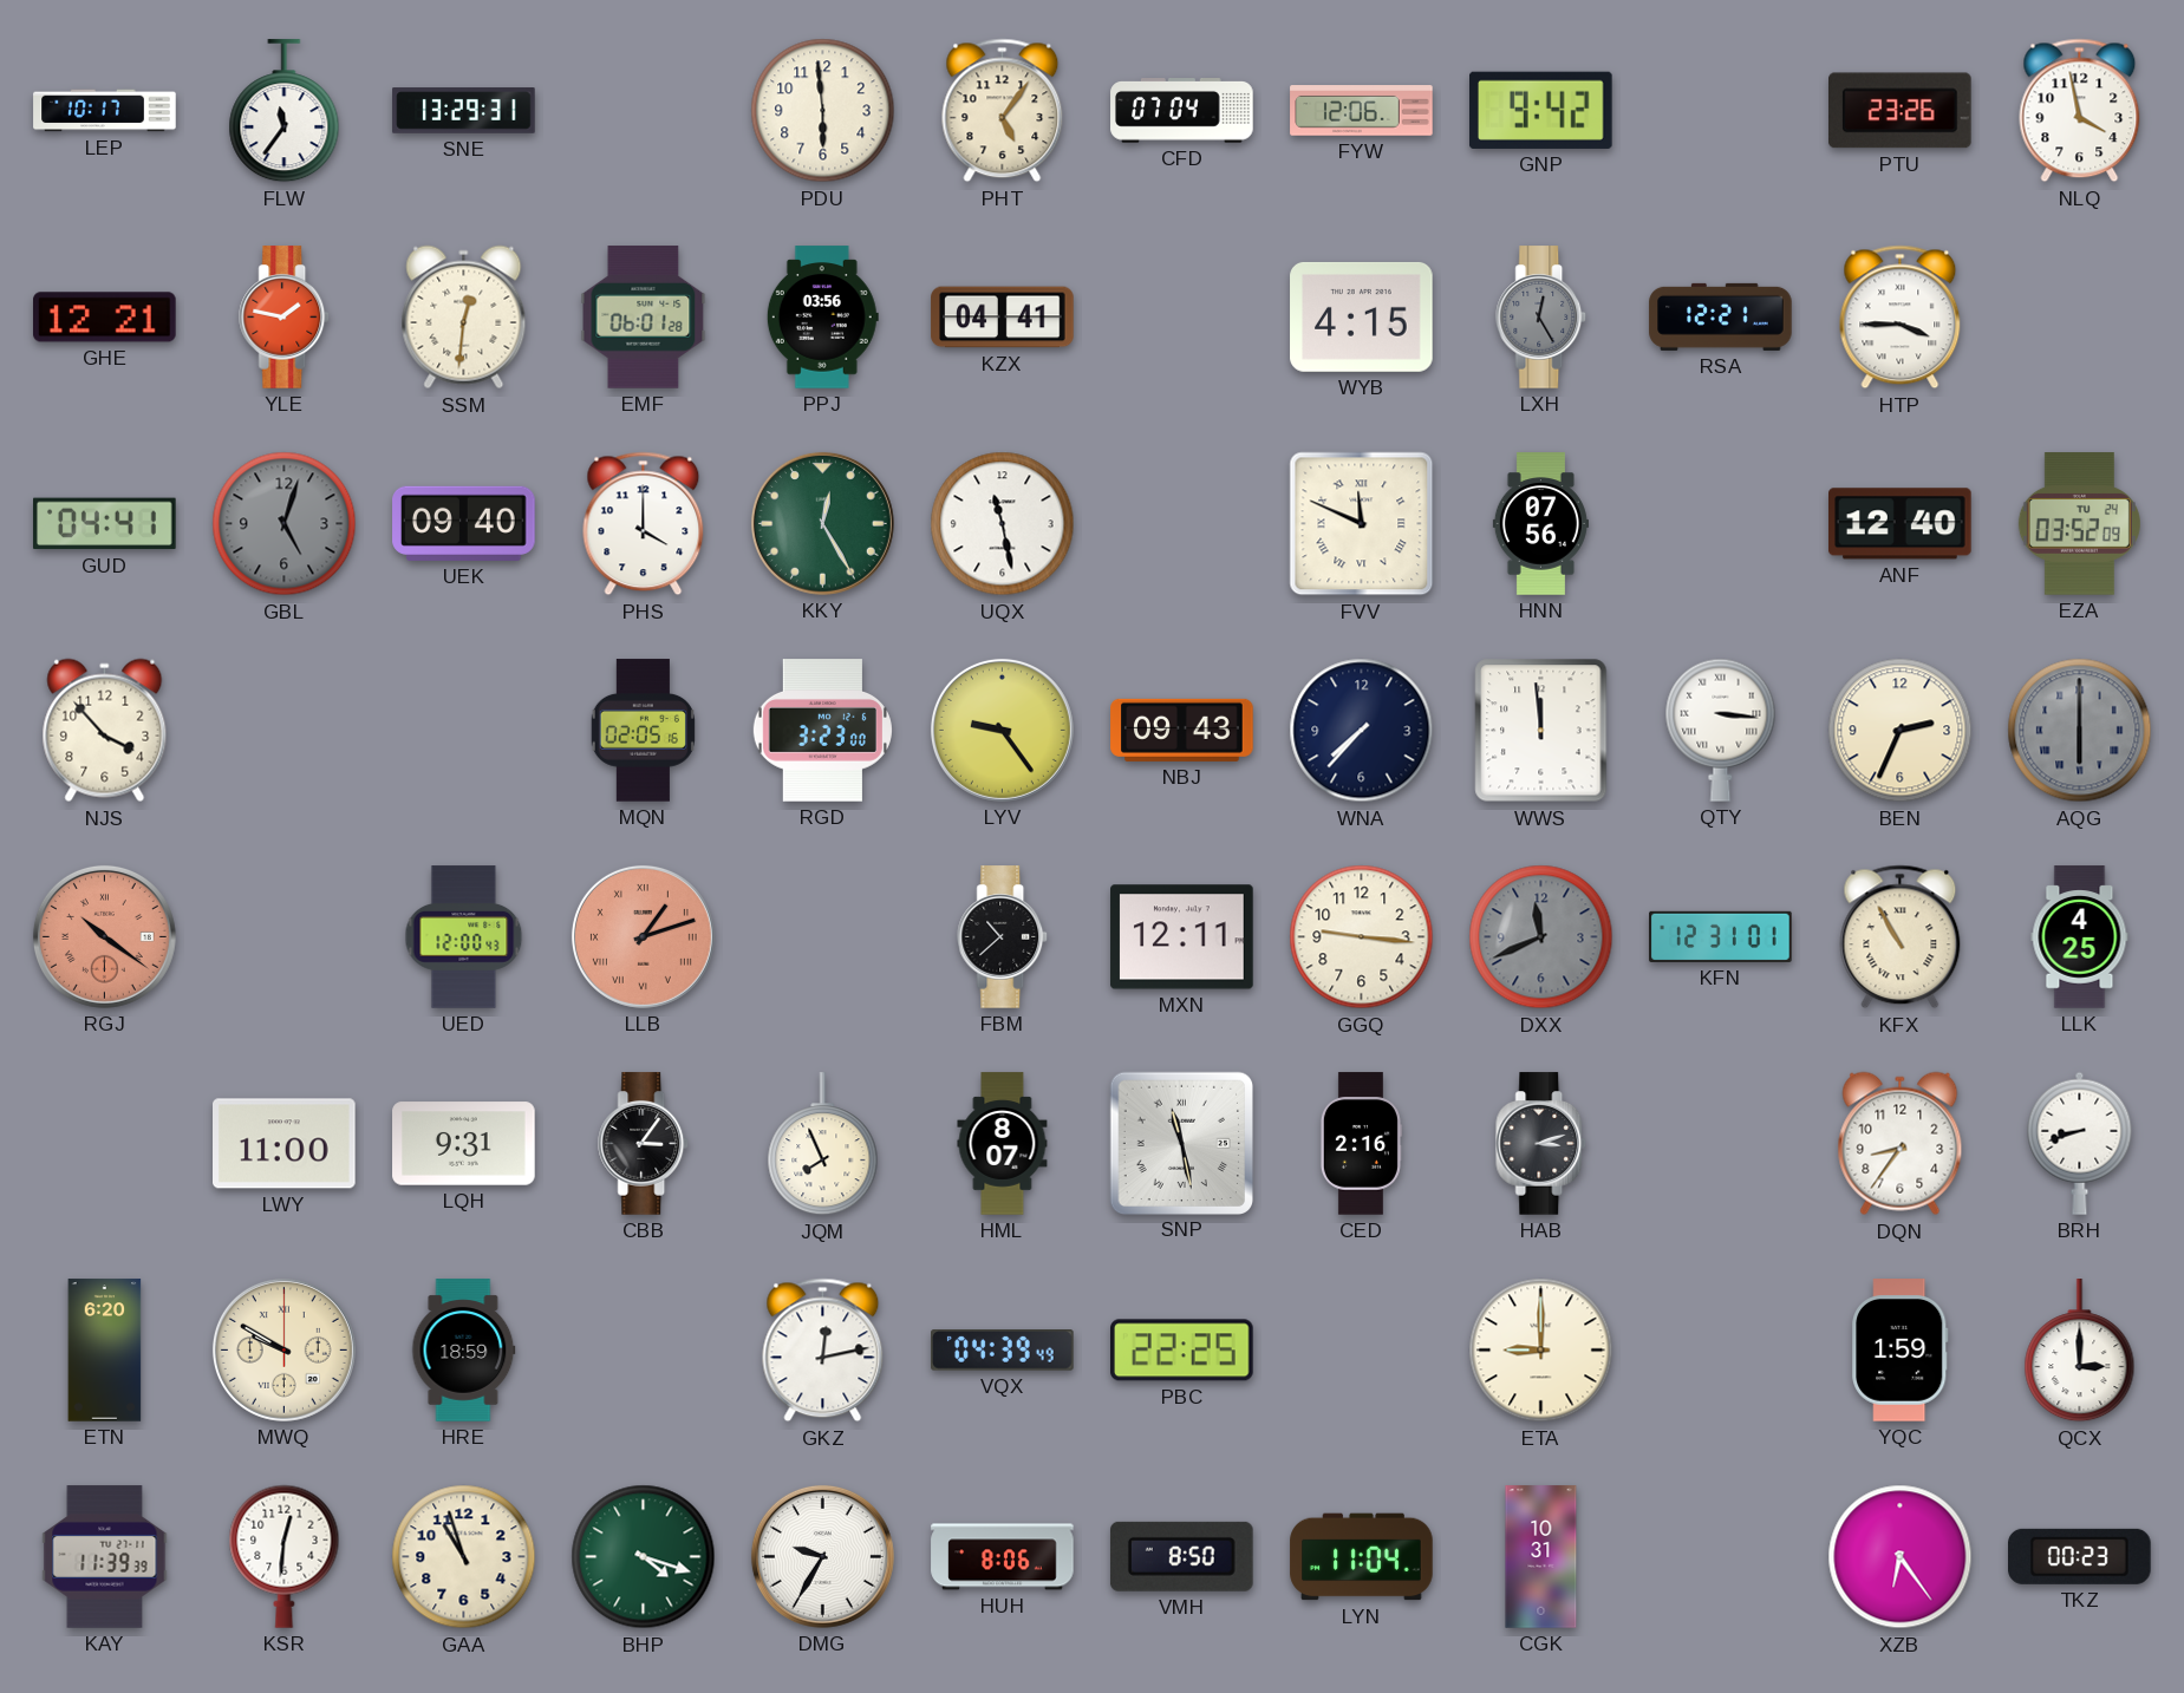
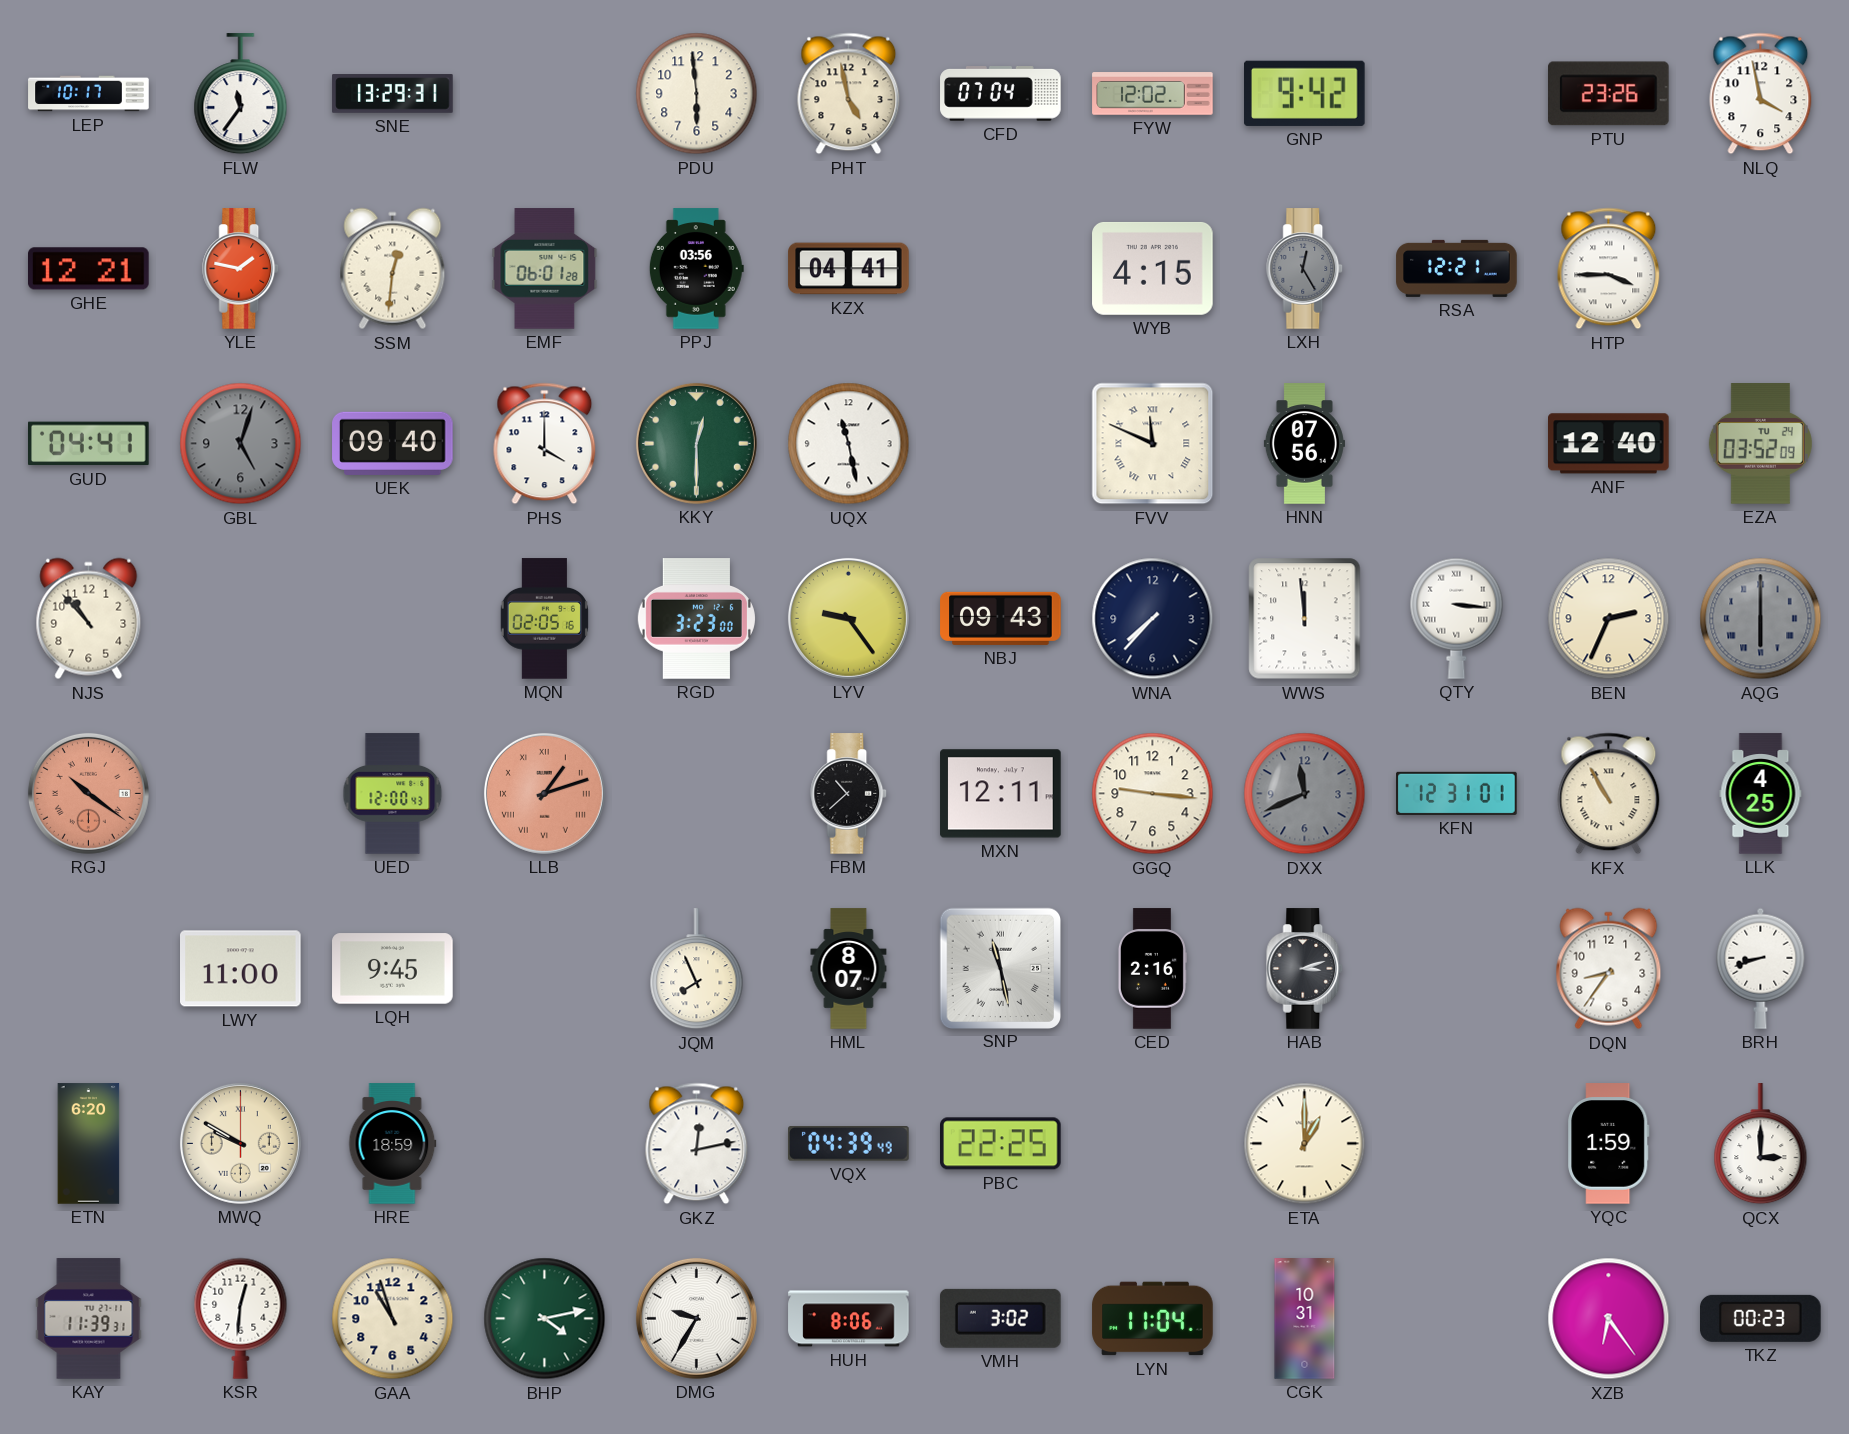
PHT: 5:06 -> 4:58 (849, 94)
FYW: 12:06 -> 12:02 (1153, 94)
KKY: 12:25 -> 12:30 (696, 443)
NJS: 3:53 -> 10:53 (89, 619)
LQH: 9:31 -> 9:45 (393, 969)
CBB: 3:06 -> none (644, 1144)
ETA: 9:00 -> 1:00 (1305, 1144)
KAY: 11:39:39 -> 11:39:31 (89, 1319)
BHP: 4:18 -> 4:13 (545, 1319)
VMH: 8:50 -> 3:02 (1000, 1318)
